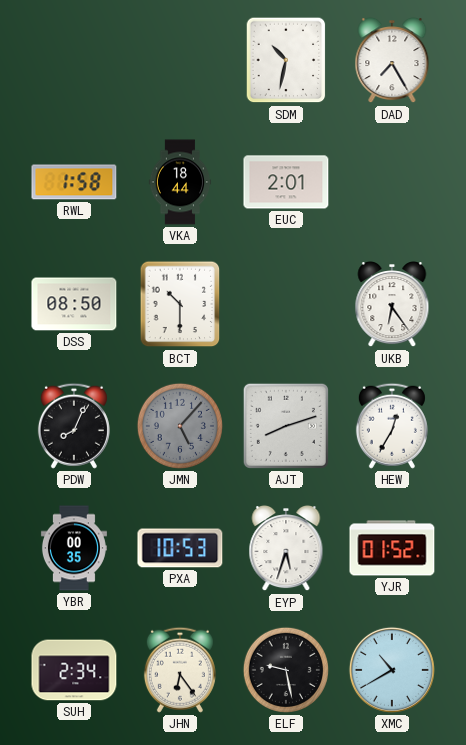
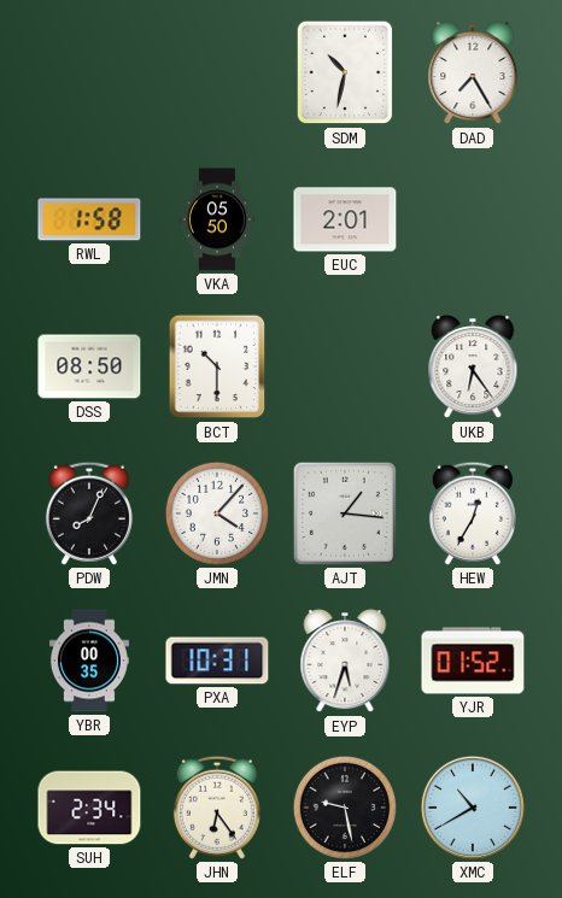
VKA: 18:44 -> 05:50 (217, 219)
JMN: 5:07 -> 4:07 (217, 513)
JMN dial: grey -> white (217, 513)
AJT: 8:12 -> 1:16 (345, 513)
PXA: 10:53 -> 10:31 (217, 661)
